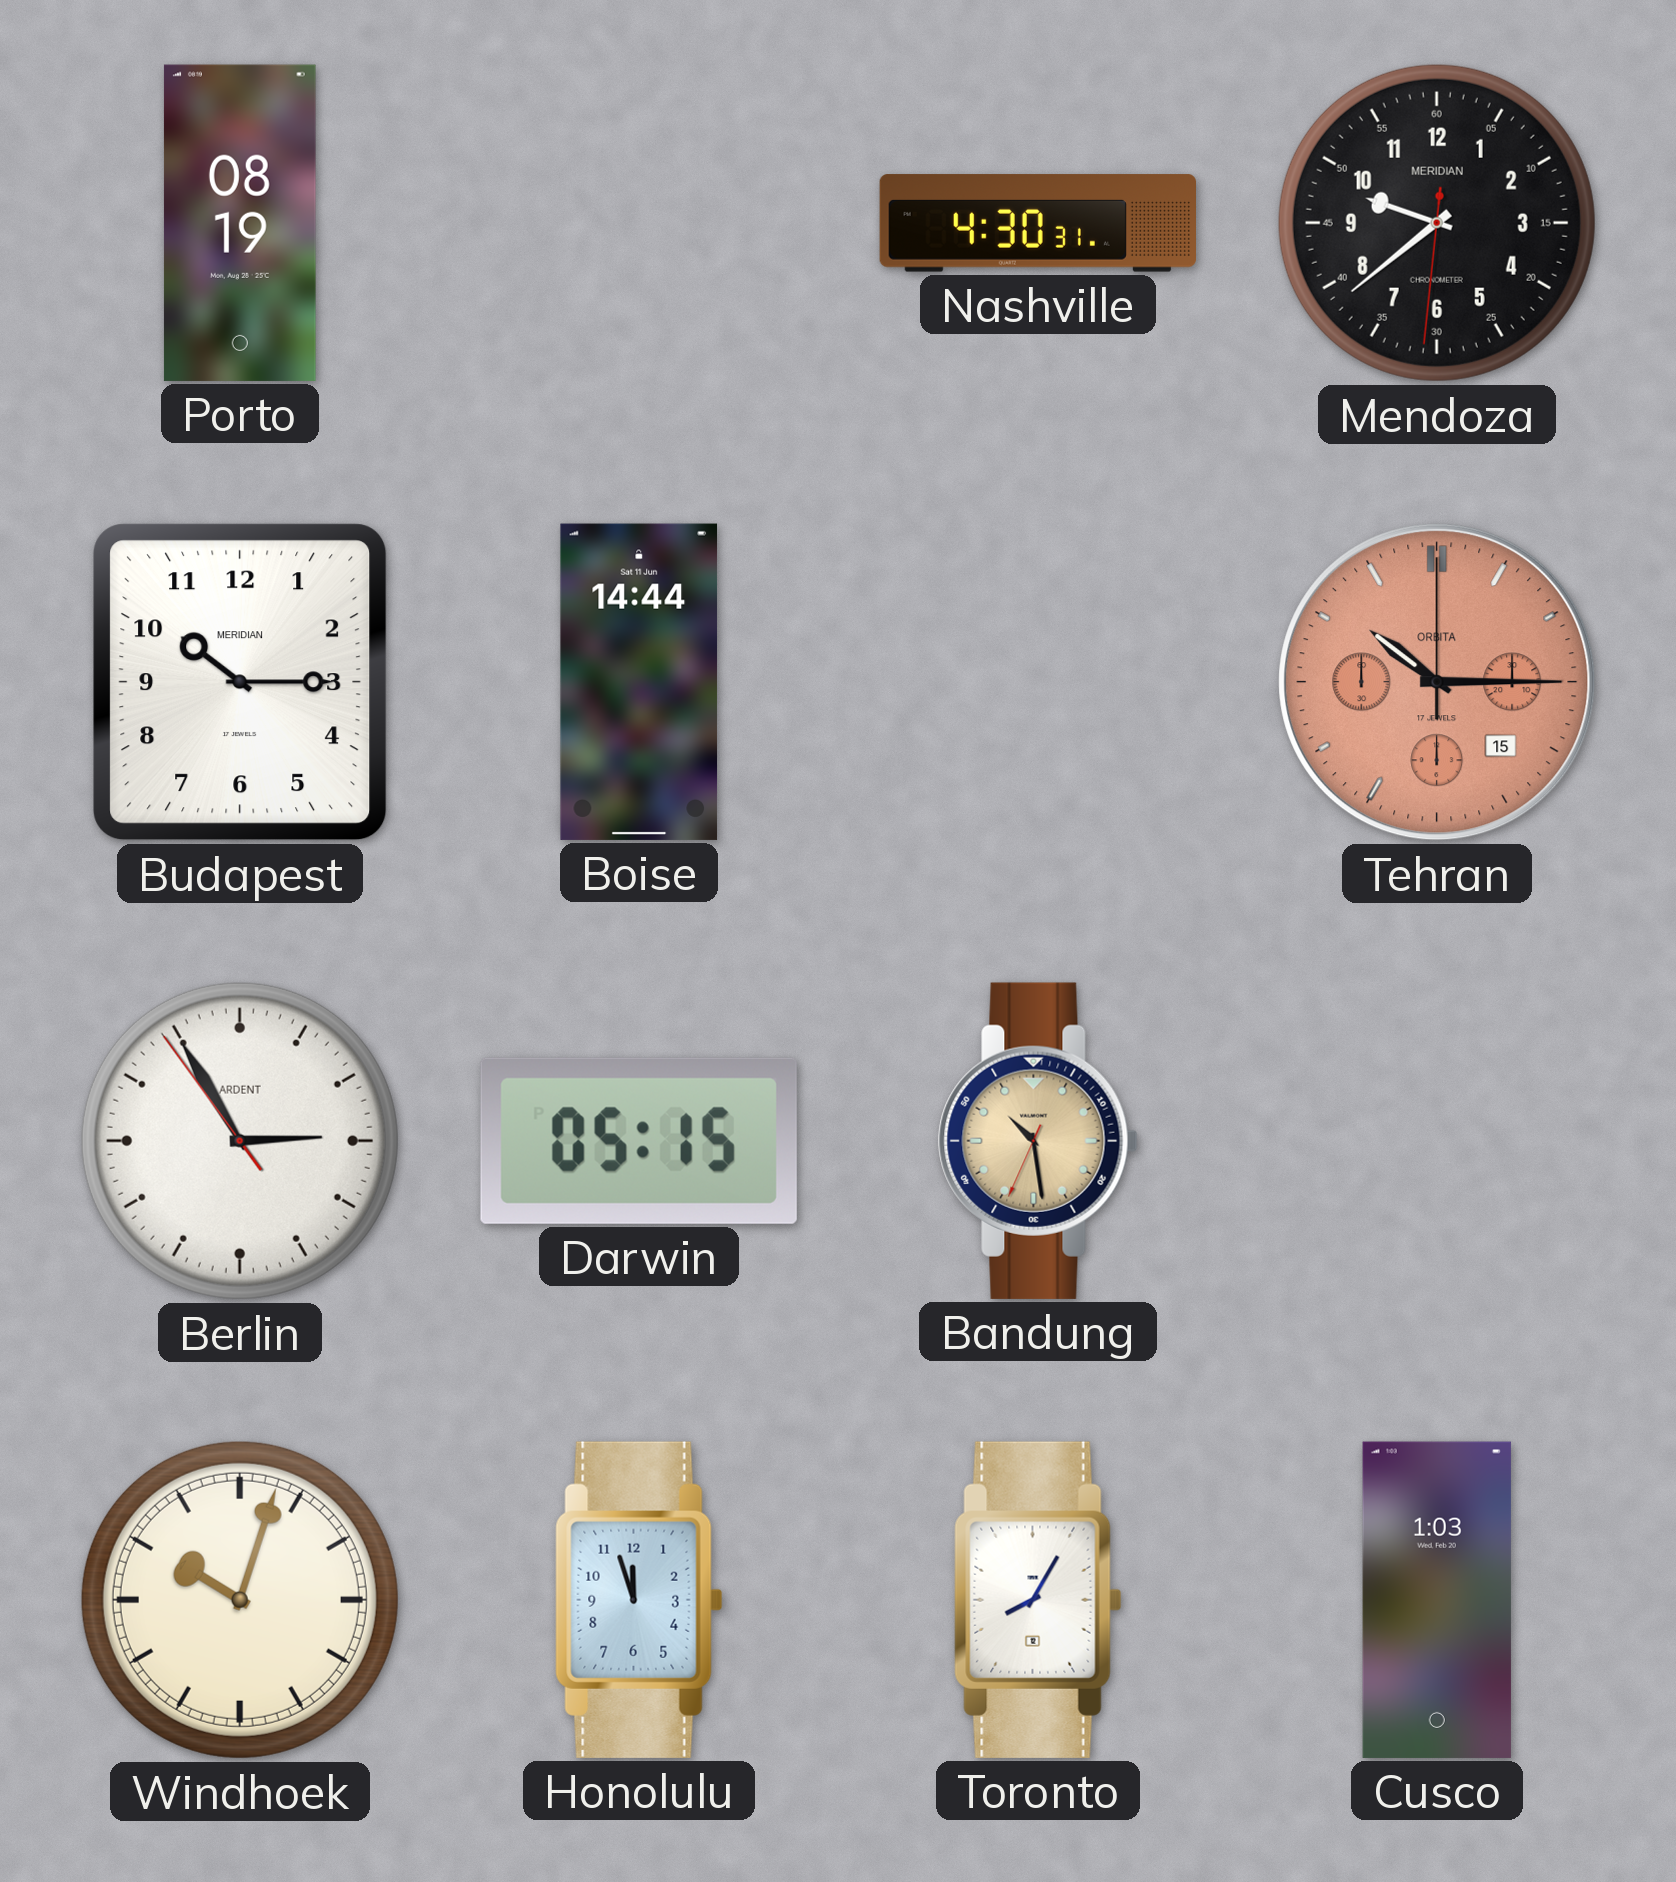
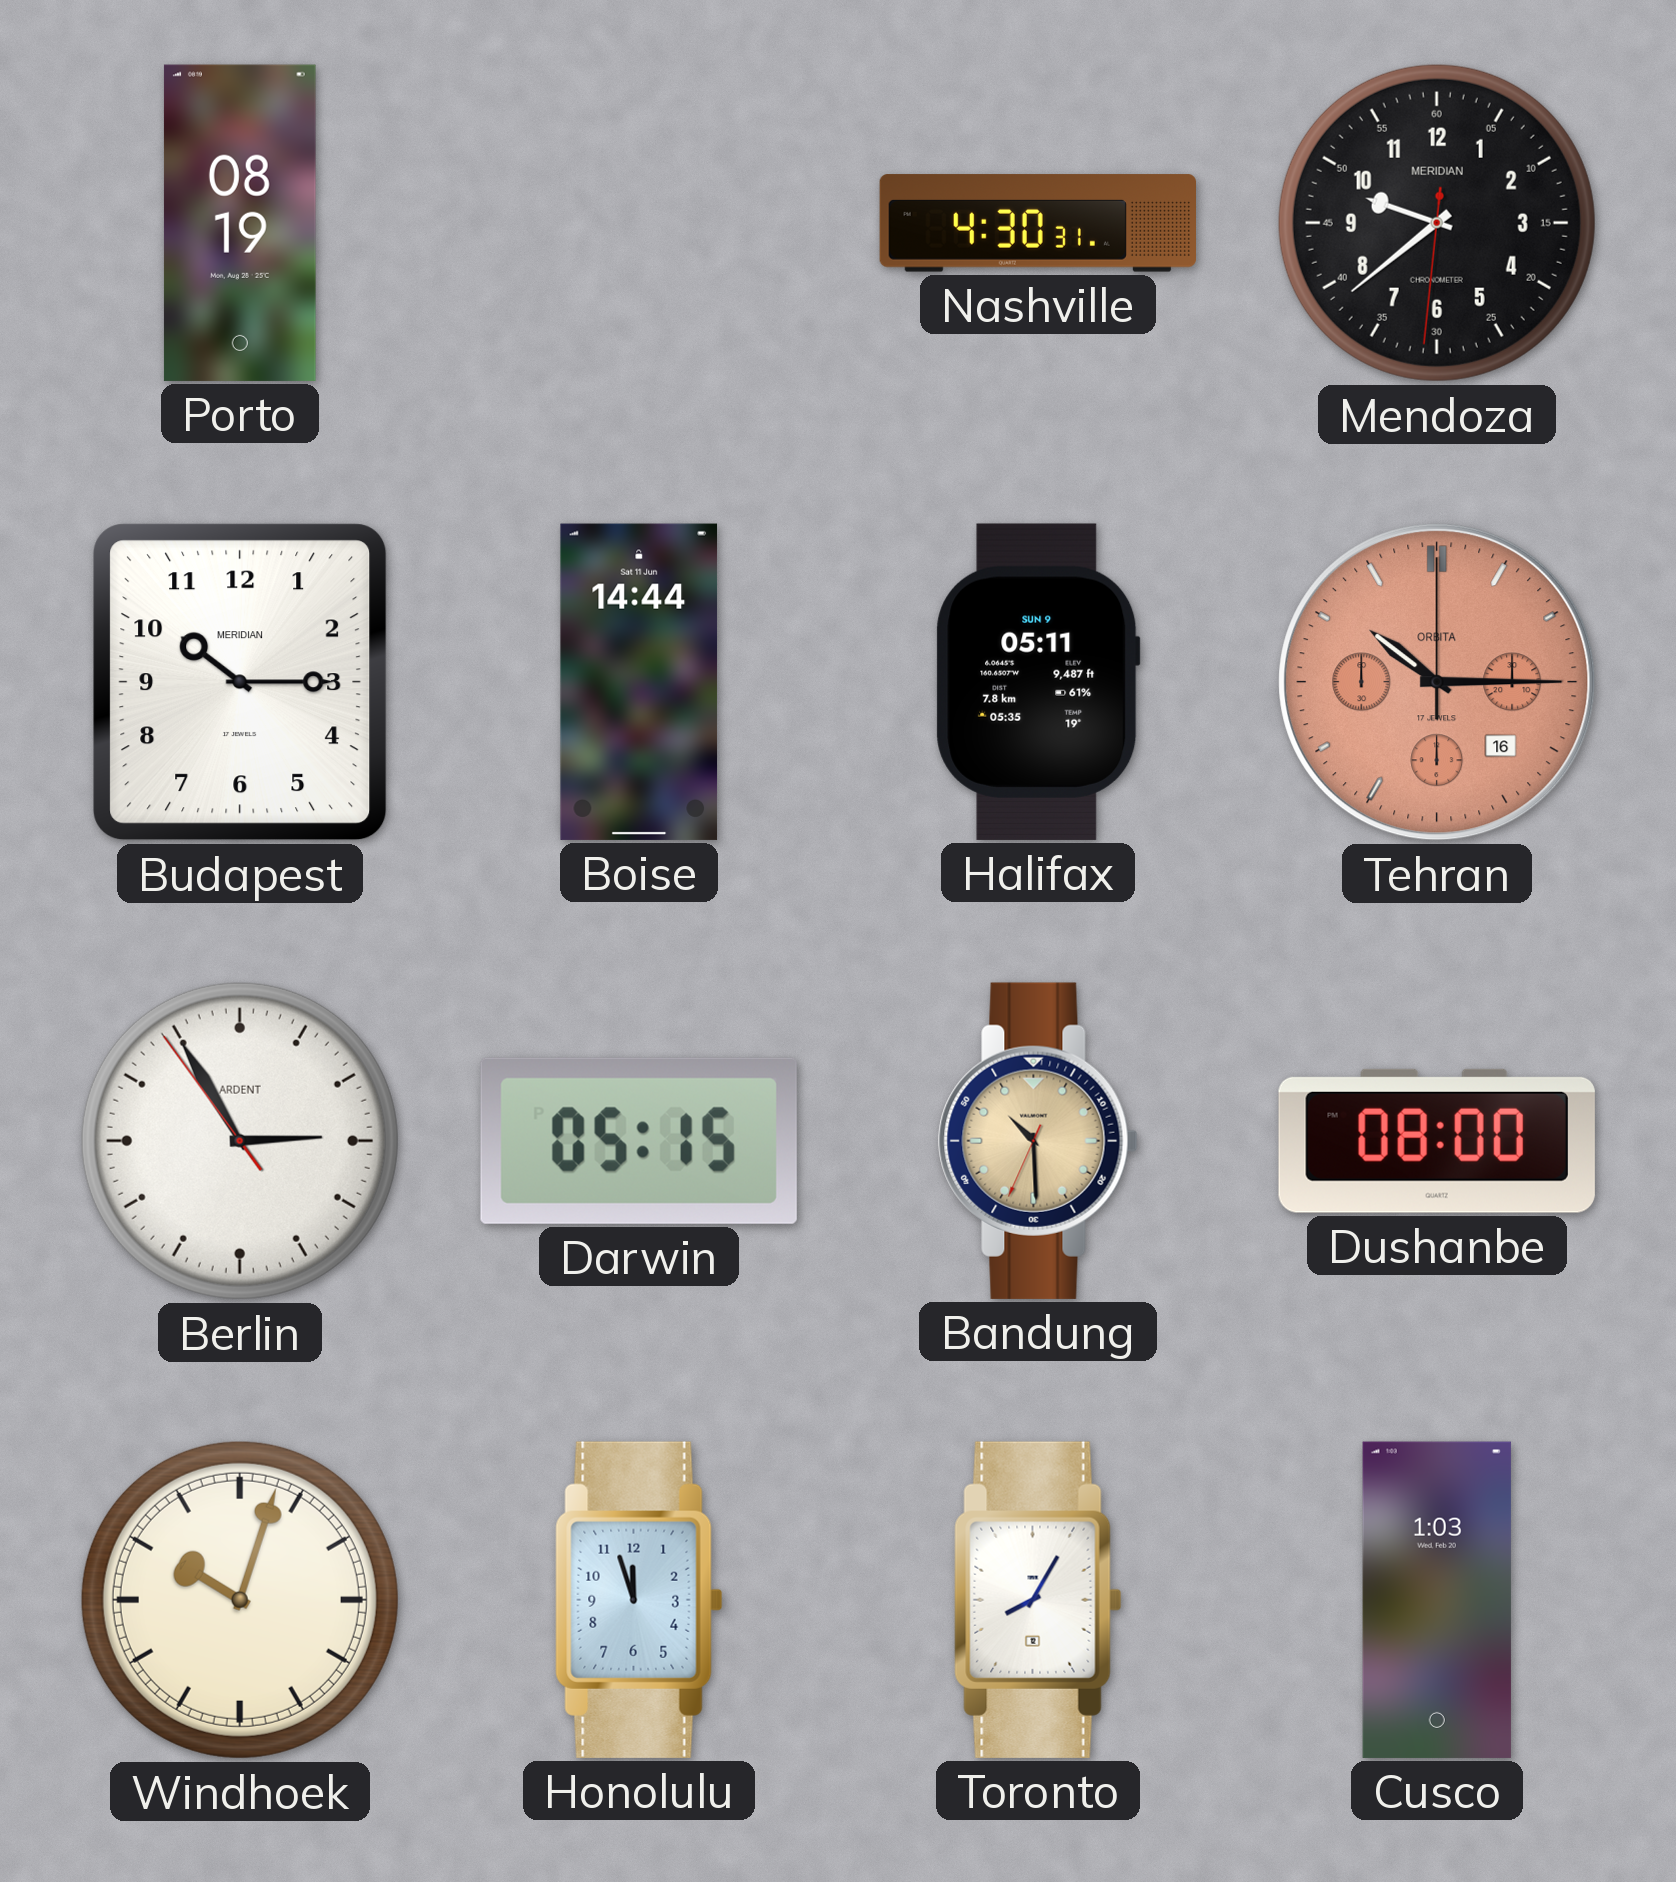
Halifax: none -> 05:11 (1038, 682)
Tehran date: 15 -> 16 (1437, 682)
Bandung: 10:28 -> 10:29 (1038, 1141)
Dushanbe: none -> 08:00 (1437, 1141)
